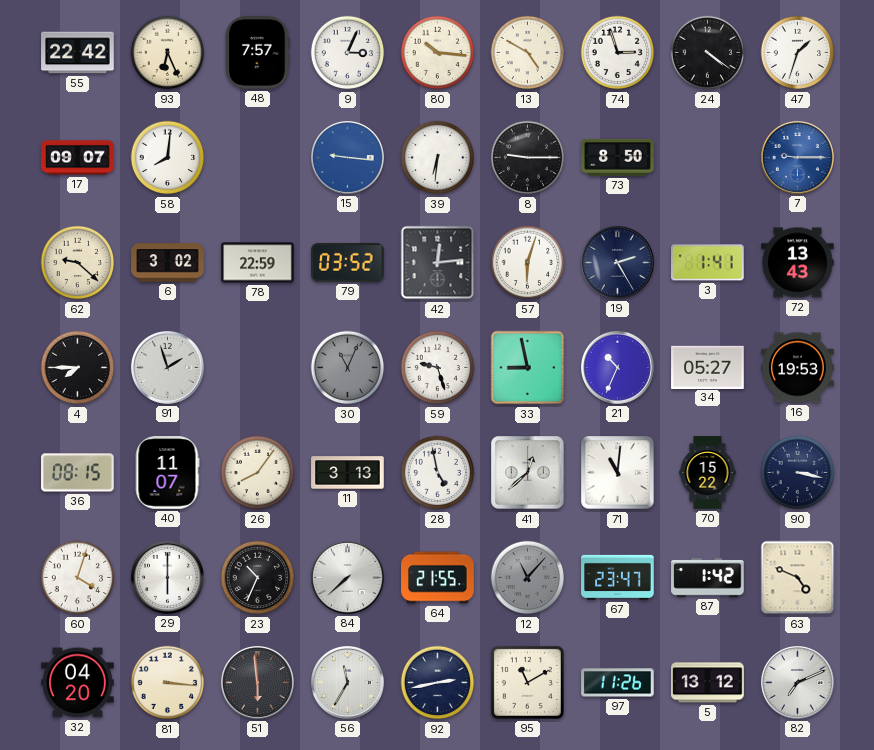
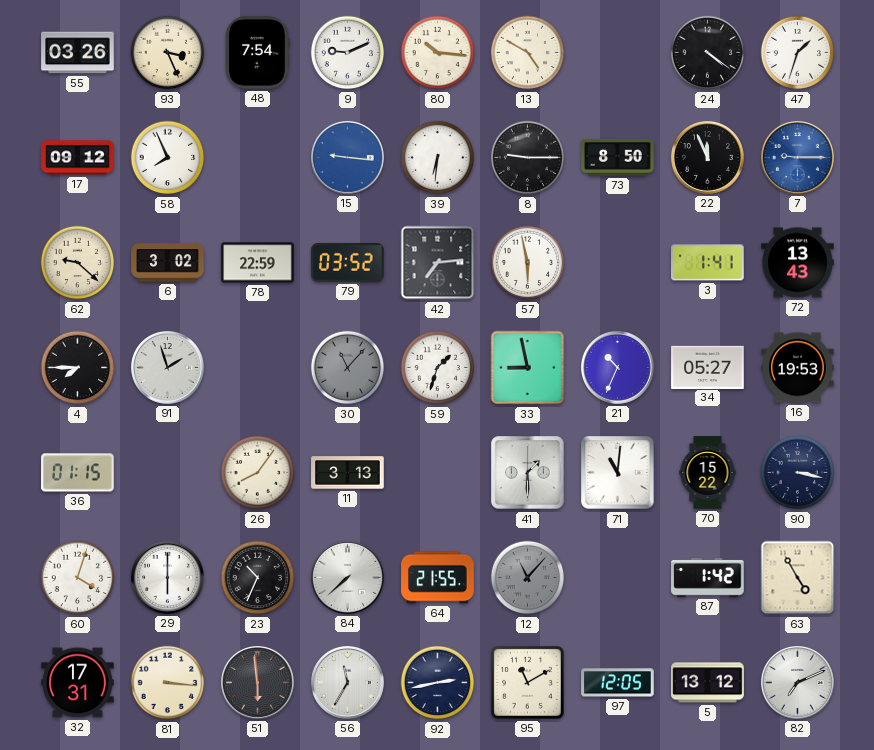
55: 22:42 -> 03:26 (78, 53)
93: 6:26 -> 3:26 (168, 53)
48: 7:57 -> 7:54 (258, 53)
9: 3:04 -> 9:11 (348, 53)
74: 2:57 -> none (618, 53)
17: 09:07 -> 09:12 (78, 158)
58: 8:01 -> 7:56 (168, 158)
22: none -> 11:56 (707, 157)
42: 12:14 -> 7:14 (438, 263)
57: 6:03 -> 5:58 (528, 263)
19: 2:25 -> none (617, 262)
30: 11:04 -> 11:07 (348, 368)
59: 9:27 -> 1:33 (438, 368)
36: 08:15 -> 01:15 (78, 473)
40: 11:07 -> none (167, 473)
28: 4:58 -> none (438, 473)
41: 12:38 -> 1:30 (528, 473)
67: 23:47 -> none (618, 577)
63: 4:49 -> 4:55 (798, 578)
32: 04:20 -> 17:31 (78, 683)
97: 11:26 -> 12:05 (618, 683)
